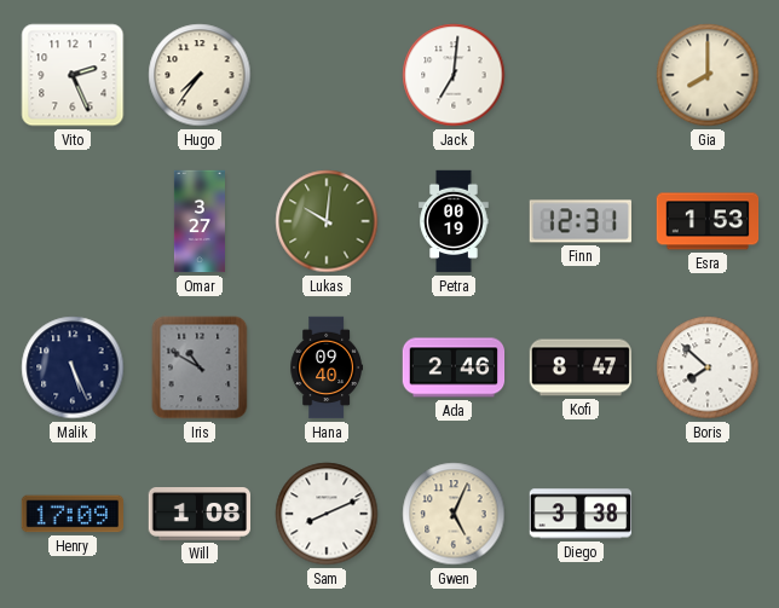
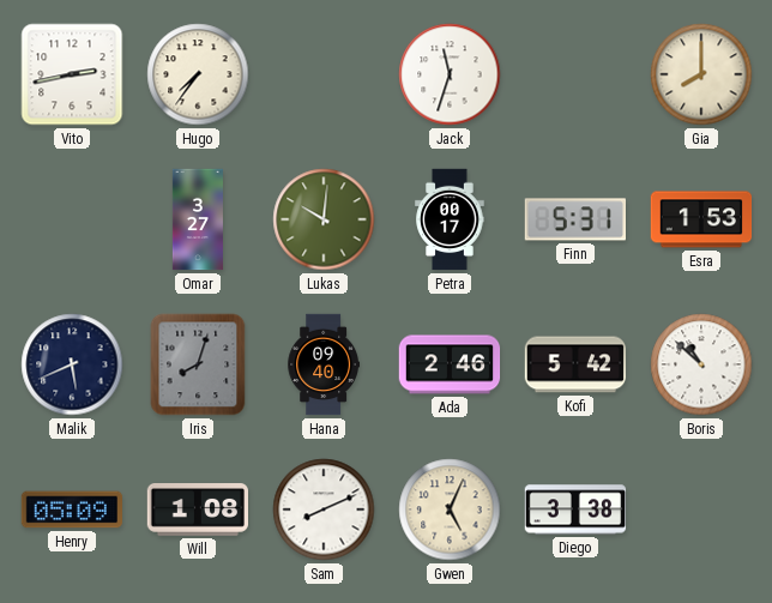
Vito: 2:26 -> 2:43 (72, 74)
Jack: 7:01 -> 11:33 (450, 74)
Petra: 00:19 -> 00:17 (450, 219)
Finn: 12:31 -> 5:31 (574, 219)
Malik: 5:26 -> 5:41 (72, 364)
Iris: 10:50 -> 8:03 (198, 364)
Kofi: 8:47 -> 5:42 (575, 364)
Boris: 7:52 -> 10:52 (701, 364)
Henry: 17:09 -> 05:09 (72, 509)
